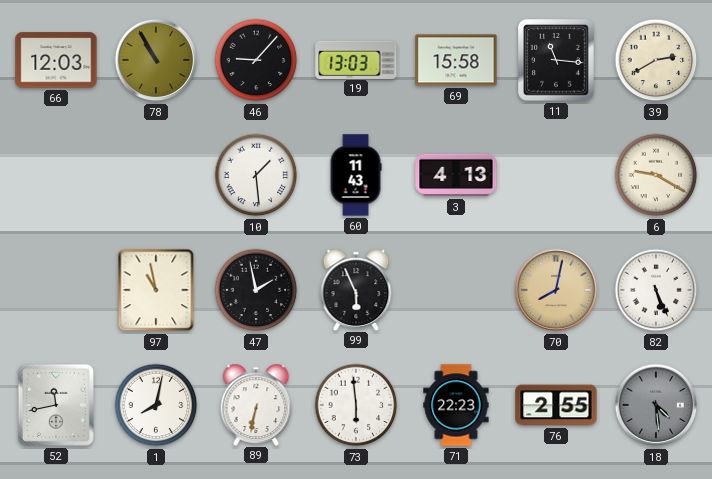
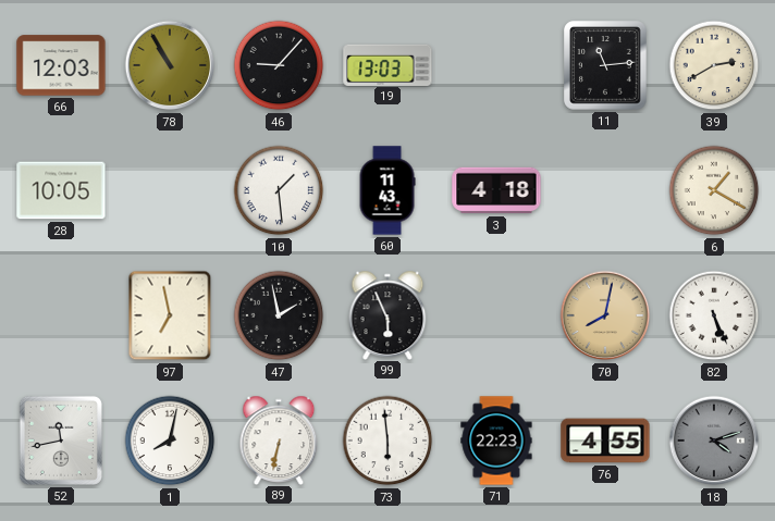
69: 15:58 -> none (456, 60)
11: 11:16 -> 11:14 (605, 65)
28: none -> 10:05 (61, 190)
3: 4:13 -> 4:18 (496, 190)
6: 9:20 -> 1:20 (714, 190)
97: 10:58 -> 6:58 (170, 315)
76: 2:55 -> 4:55 (605, 441)
18: 4:29 -> 4:12 (714, 441)
